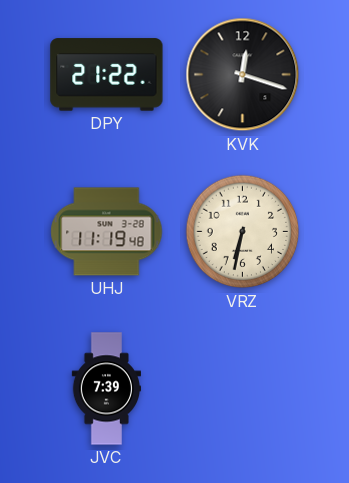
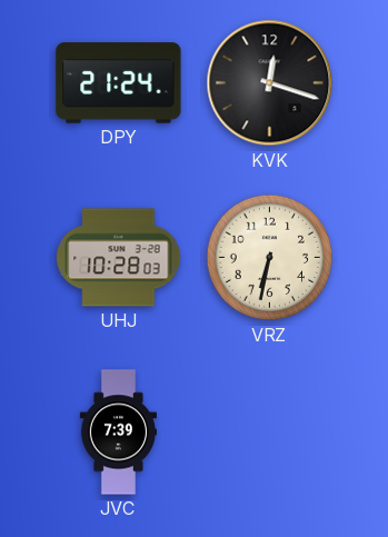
DPY: 21:22 -> 21:24 (119, 83)
UHJ: 11:19 -> 10:28 (119, 258)
